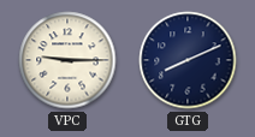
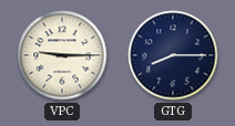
GTG: 8:11 -> 8:15 (173, 55)
